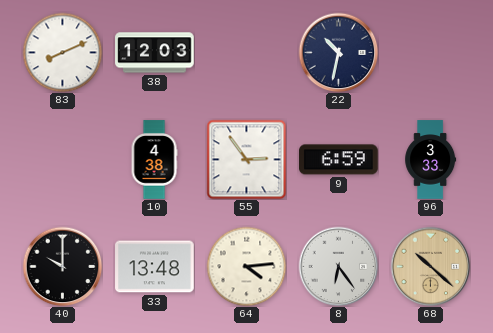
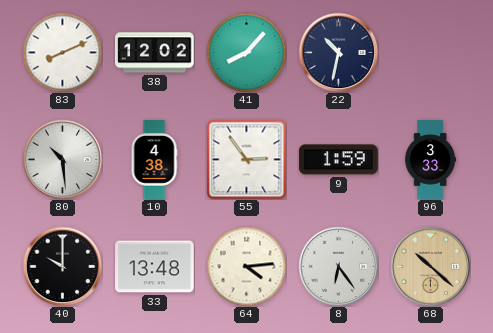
38: 12:03 -> 12:02 (155, 53)
41: none -> 8:07 (246, 52)
80: none -> 10:29 (62, 159)
9: 6:59 -> 1:59 (339, 160)
